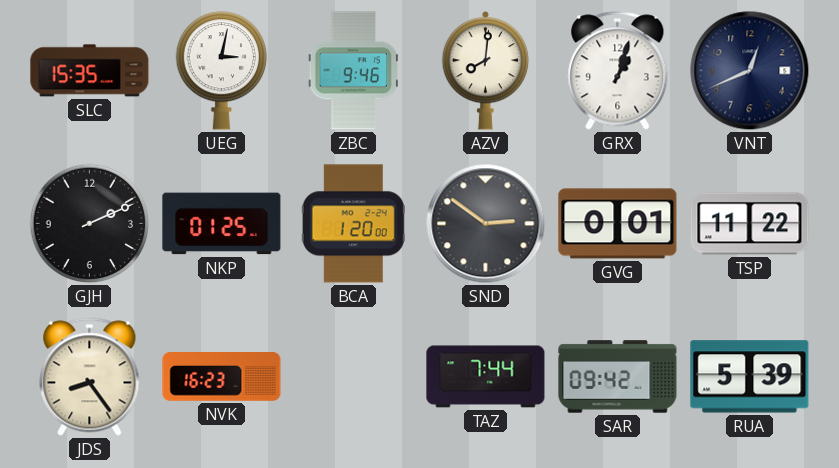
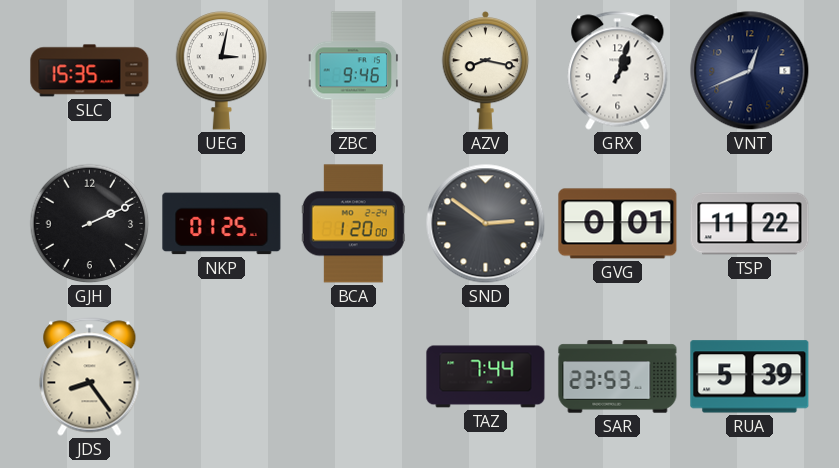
AZV: 8:01 -> 8:17 (486, 70)
NVK: 16:23 -> none (222, 377)
SAR: 09:42 -> 23:53 (618, 377)
